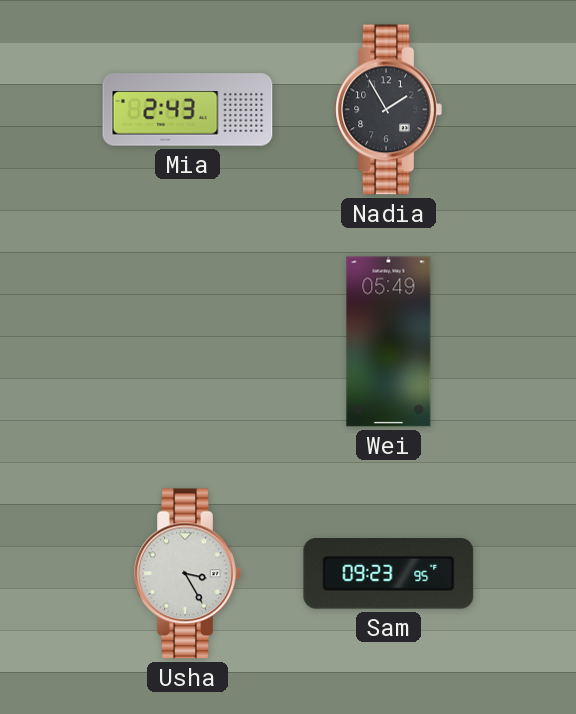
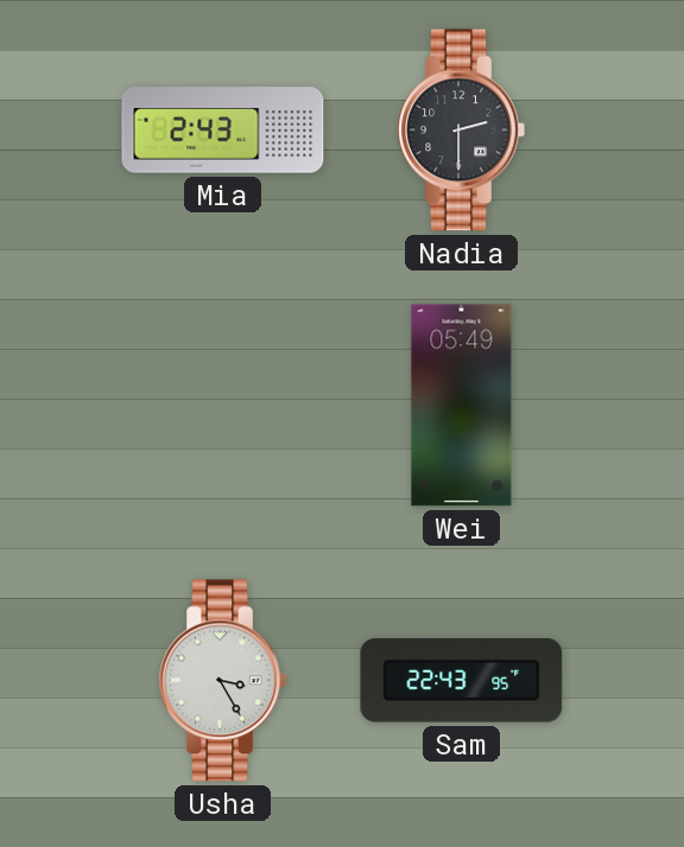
Nadia: 1:55 -> 2:30 (461, 130)
Sam: 09:23 -> 22:43 (462, 681)
